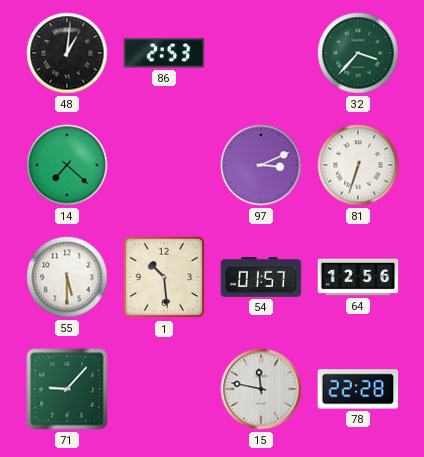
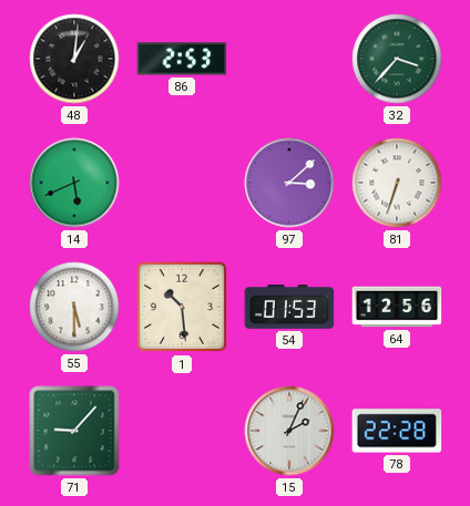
14: 7:22 -> 5:41 (74, 183)
97: 3:11 -> 3:08 (289, 183)
54: 01:57 -> 01:53 (289, 308)
15: 11:47 -> 2:04 (289, 431)
